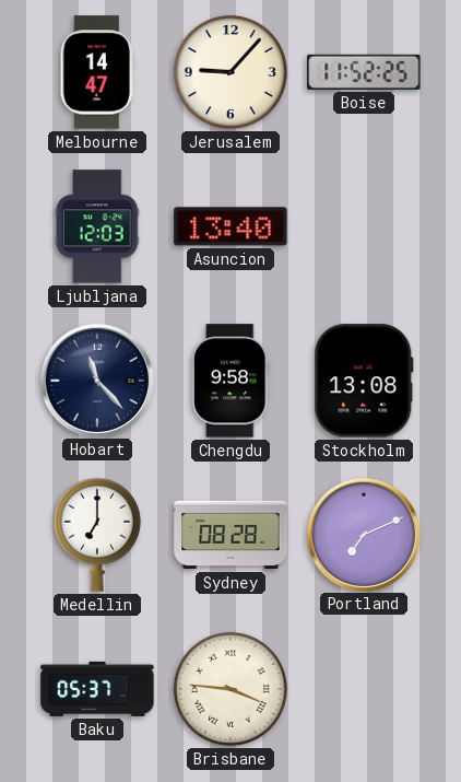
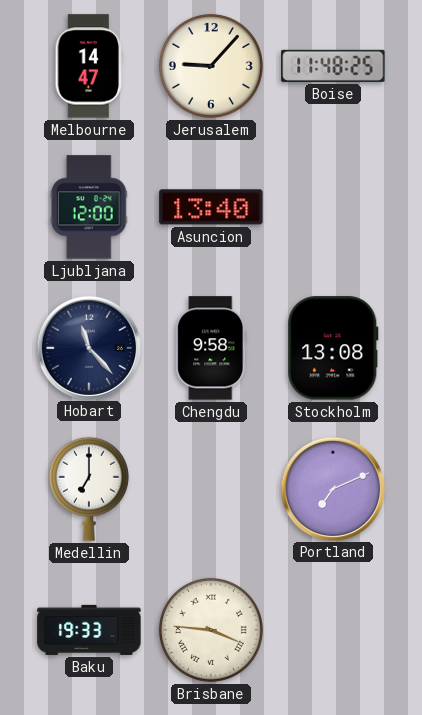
Boise: 11:52 -> 11:48 (333, 66)
Ljubljana: 12:03 -> 12:00 (89, 207)
Sydney: 08:28 -> none (230, 535)
Baku: 05:37 -> 19:33 (89, 630)
